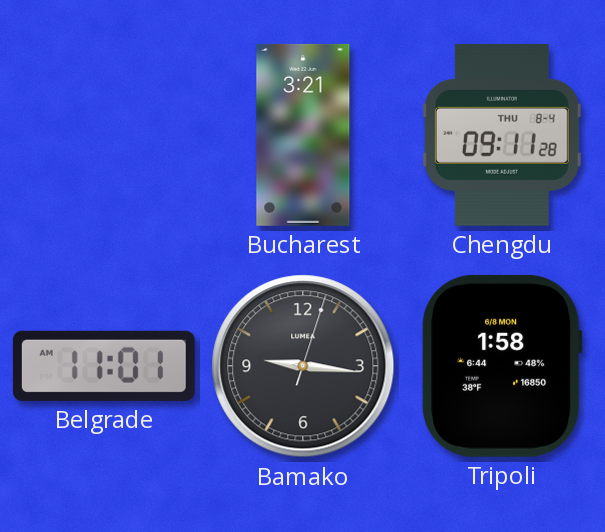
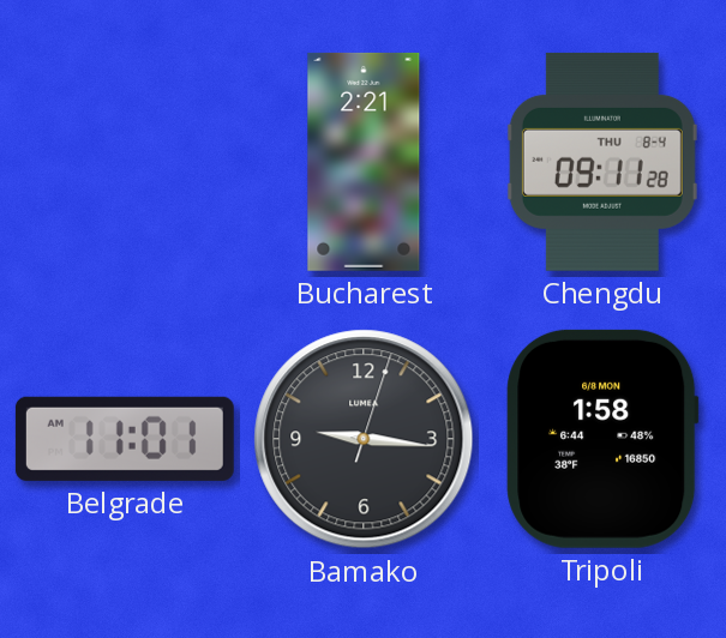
Bucharest: 3:21 -> 2:21 (364, 162)
